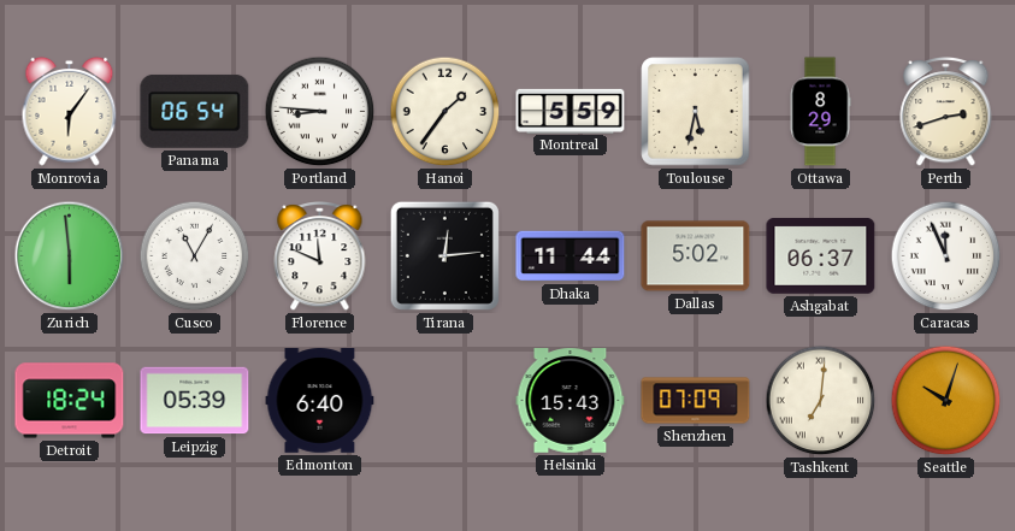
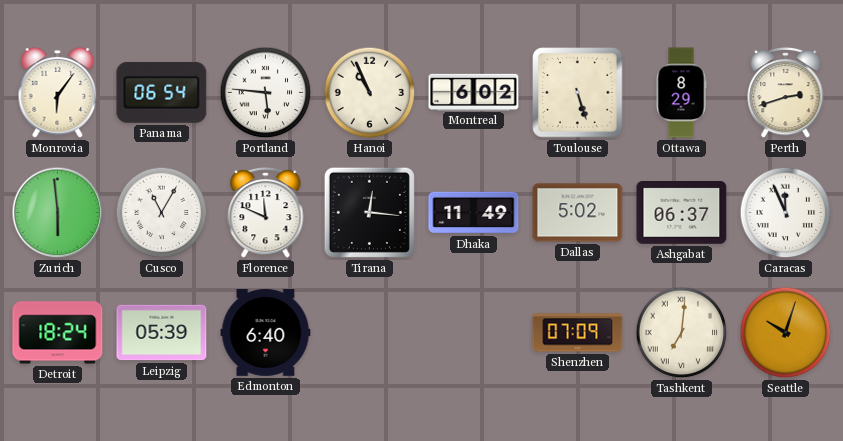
Portland: 8:46 -> 5:46 (266, 93)
Hanoi: 1:36 -> 10:56 (370, 93)
Montreal: 5:59 -> 6:02 (474, 92)
Toulouse: 5:32 -> 5:27 (578, 93)
Tirana: 12:14 -> 12:16 (369, 212)
Dhaka: 11:44 -> 11:49 (474, 213)
Helsinki: 15:43 -> none (571, 401)
